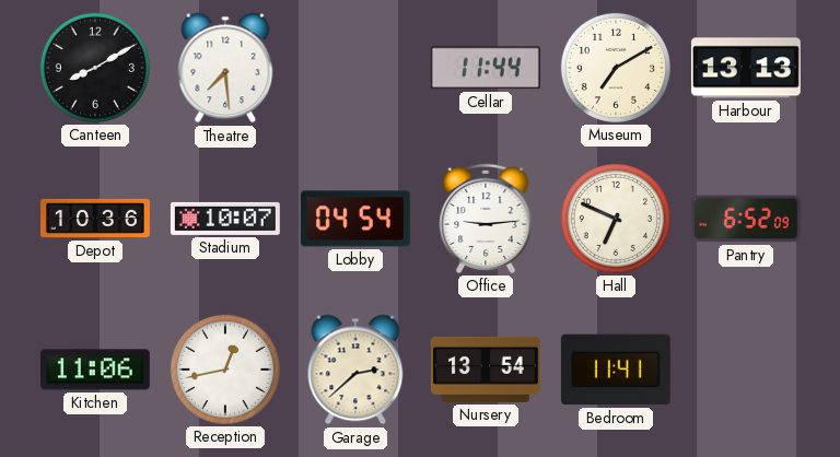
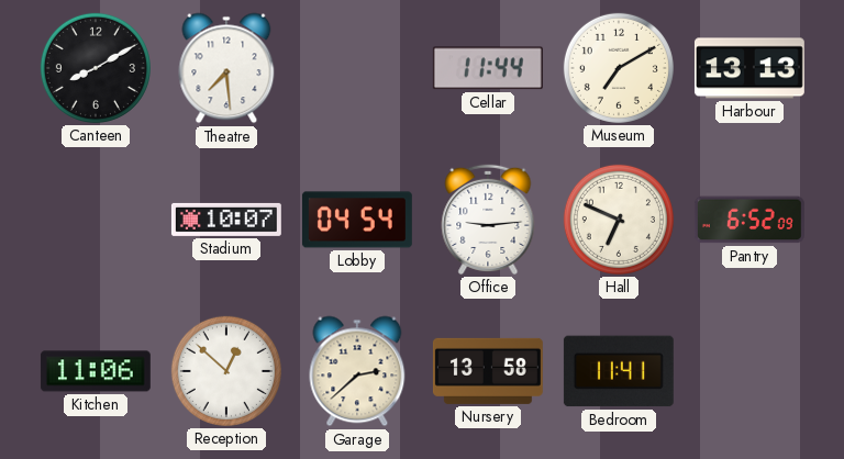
Depot: 10:36 -> none (96, 219)
Reception: 12:43 -> 12:52 (226, 371)
Nursery: 13:54 -> 13:58 (488, 371)
